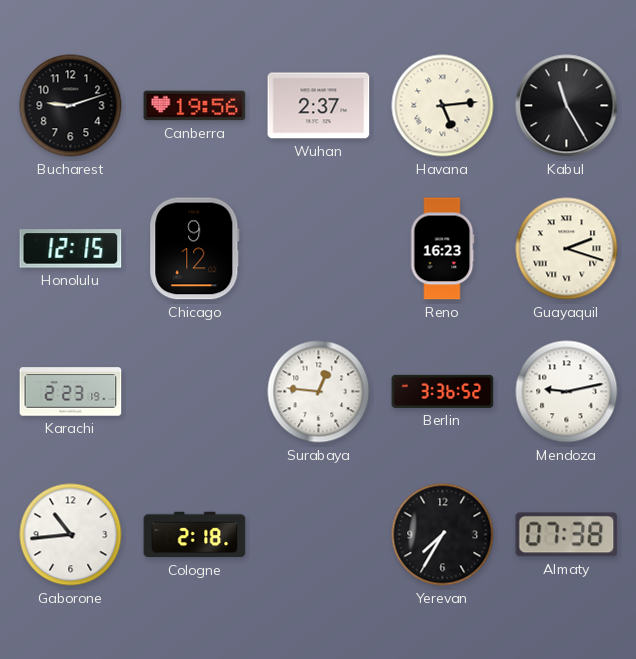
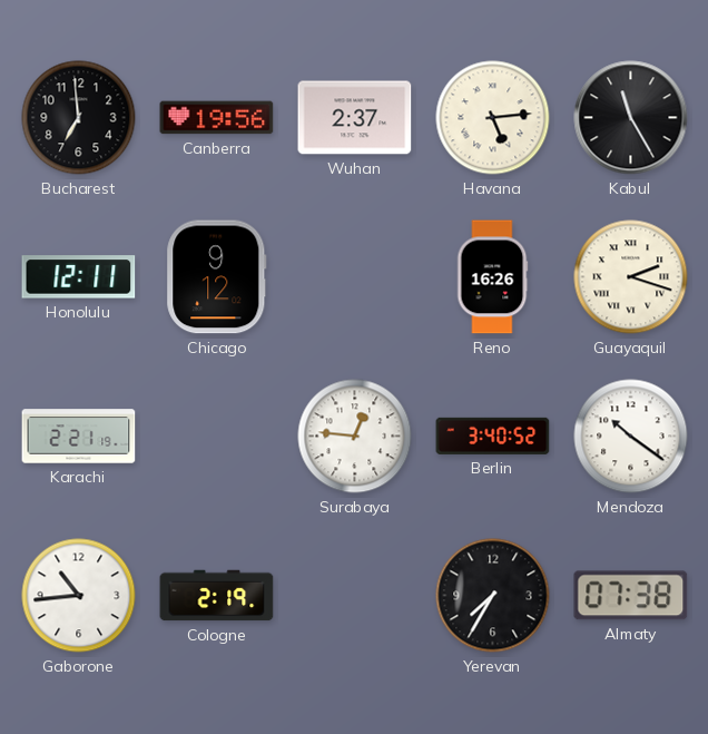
Bucharest: 9:12 -> 6:59 (79, 118)
Honolulu: 12:15 -> 12:11 (79, 277)
Reno: 16:23 -> 16:26 (492, 277)
Karachi: 2:23 -> 2:21 (79, 437)
Berlin: 3:36 -> 3:40 (493, 435)
Mendoza: 9:13 -> 10:21 (631, 437)
Cologne: 2:18 -> 2:19 (217, 596)
